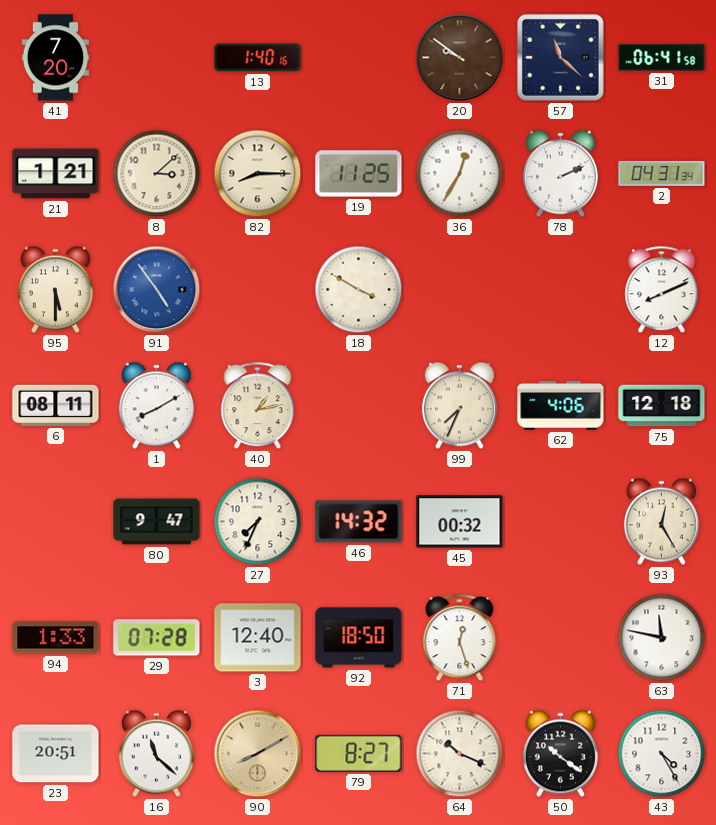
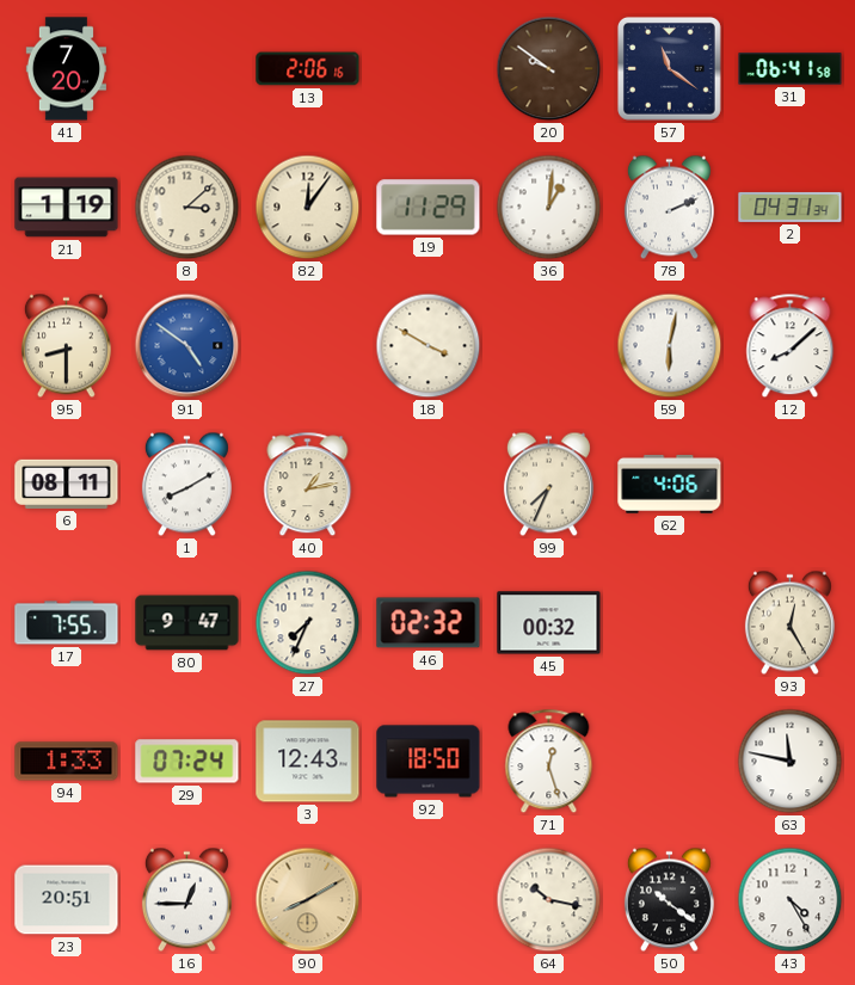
13: 1:40 -> 2:06 (308, 69)
57: 11:22 -> 11:21 (669, 68)
21: 1:21 -> 1:19 (67, 208)
82: 8:15 -> 12:06 (308, 208)
19: 11:25 -> 11:29 (429, 208)
36: 12:35 -> 1:01 (549, 208)
95: 5:30 -> 8:30 (66, 346)
91: 4:54 -> 4:51 (187, 346)
59: none -> 6:02 (670, 346)
12: 8:11 -> 8:08 (791, 346)
75: 12:18 -> none (662, 406)
17: none -> 7:55 (67, 623)
46: 14:32 -> 02:32 (429, 623)
29: 07:28 -> 07:24 (187, 762)
3: 12:40 -> 12:43 (308, 762)
16: 11:22 -> 12:45 (186, 900)
79: 8:27 -> none (359, 753)
64: 10:19 -> 10:17 (549, 900)
